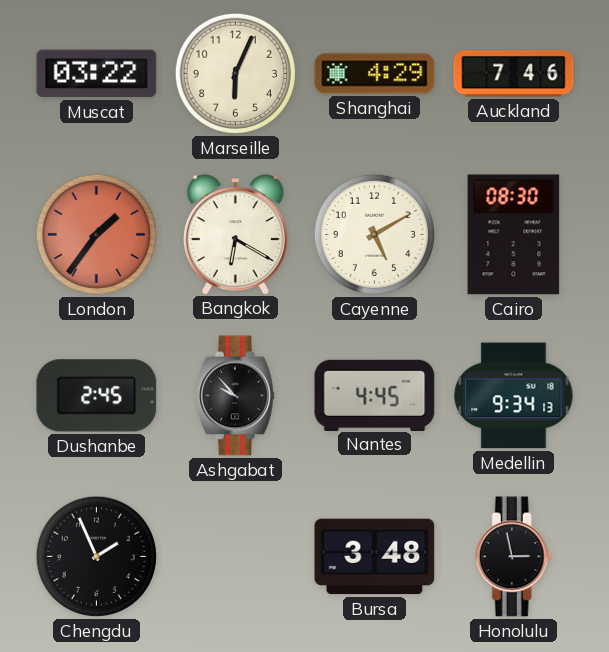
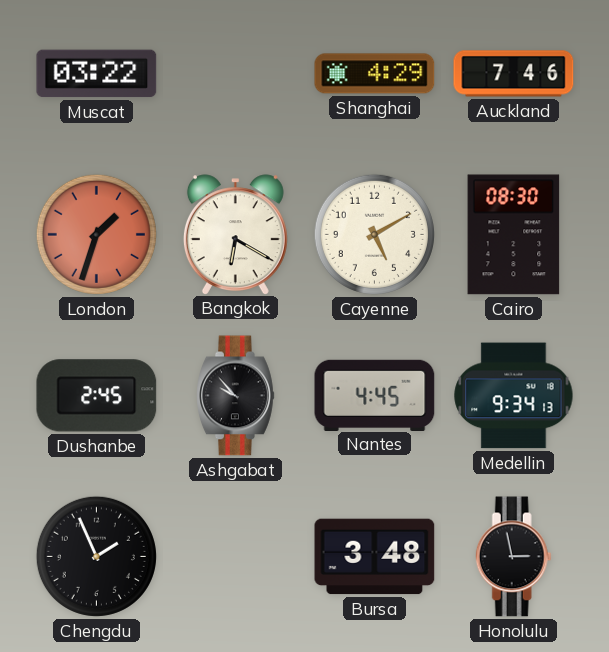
Marseille: 6:04 -> none (235, 73)
London: 1:36 -> 1:33 (96, 234)
